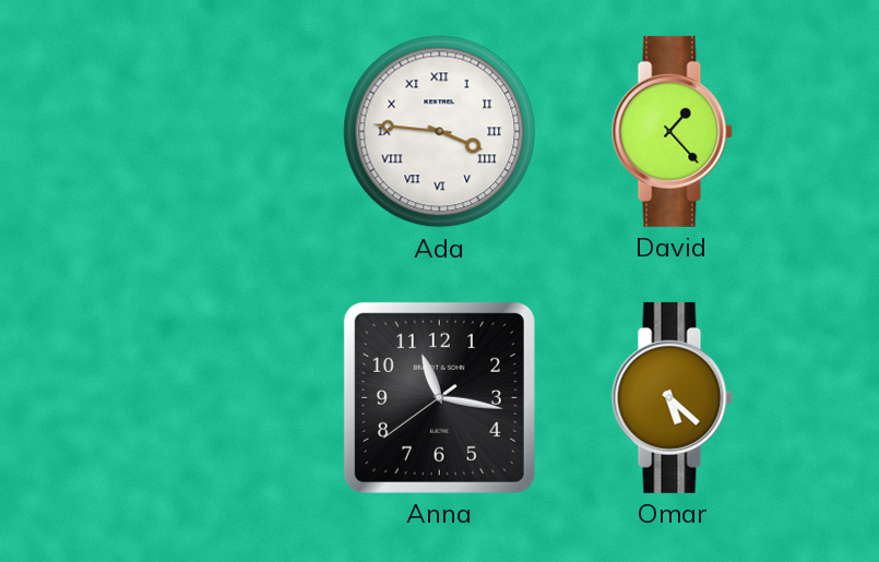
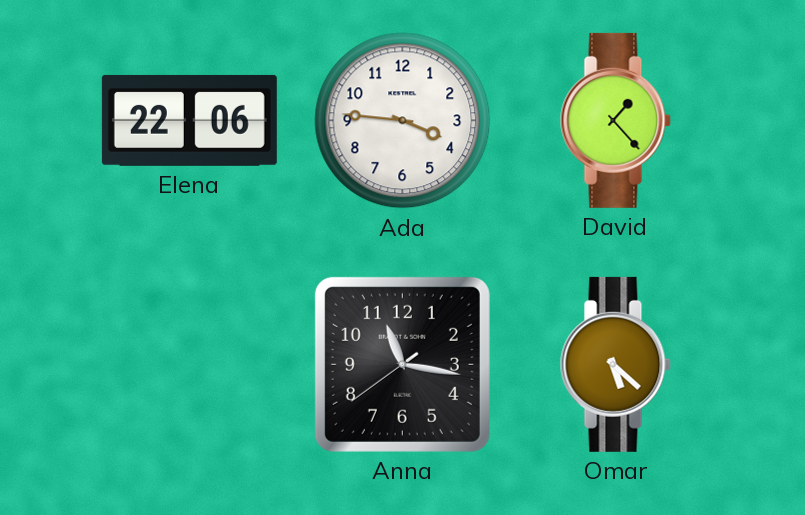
Elena: none -> 22:06 (189, 120)
Ada numerals: Roman -> Arabic (403, 121)
